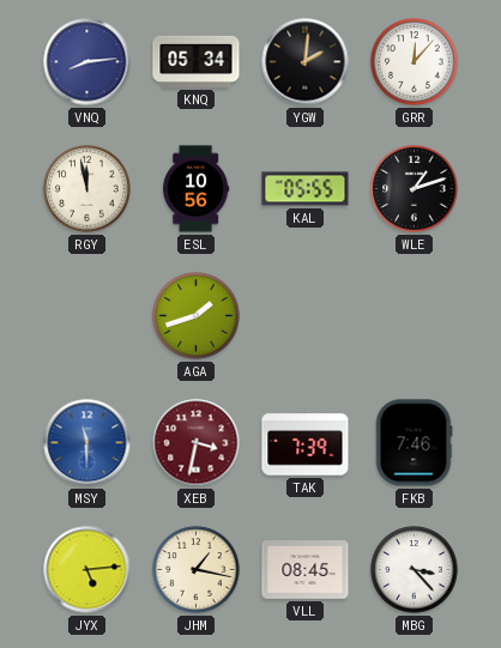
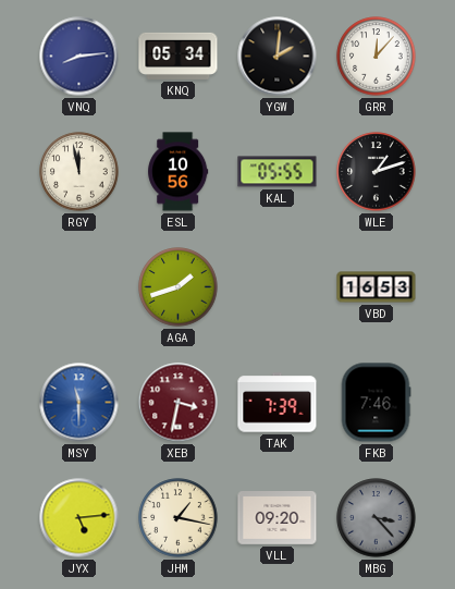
VBD: none -> 16:53 (377, 287)
VLL: 08:45 -> 09:20 (278, 518)
MBG dial: white -> grey (377, 518)
